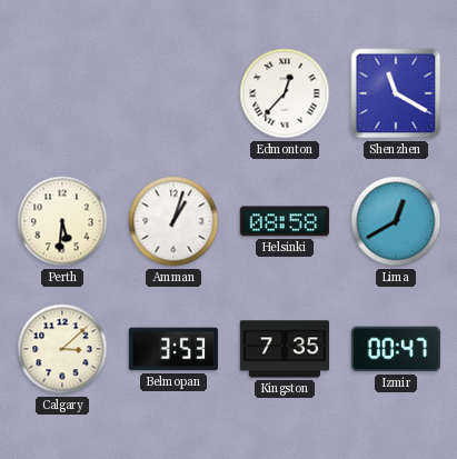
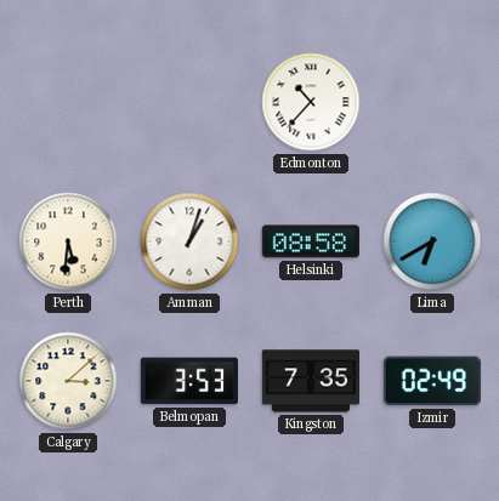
Edmonton: 12:37 -> 10:37 (311, 102)
Shenzhen: 11:20 -> none (396, 93)
Lima: 12:40 -> 6:40 (432, 241)
Izmir: 00:47 -> 02:49 (432, 381)
